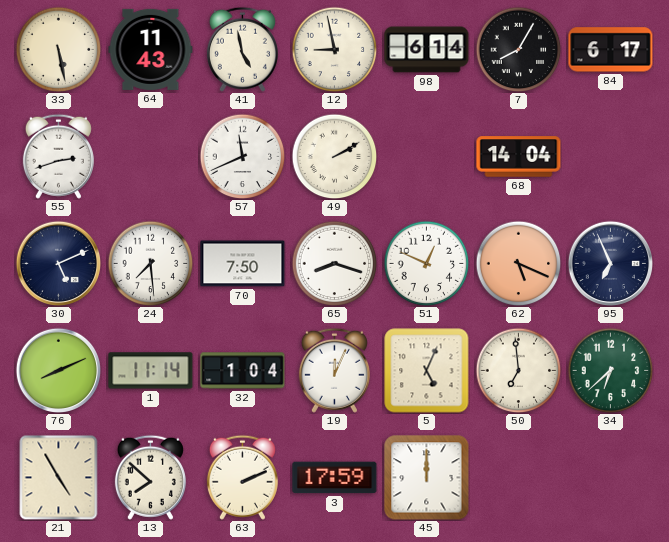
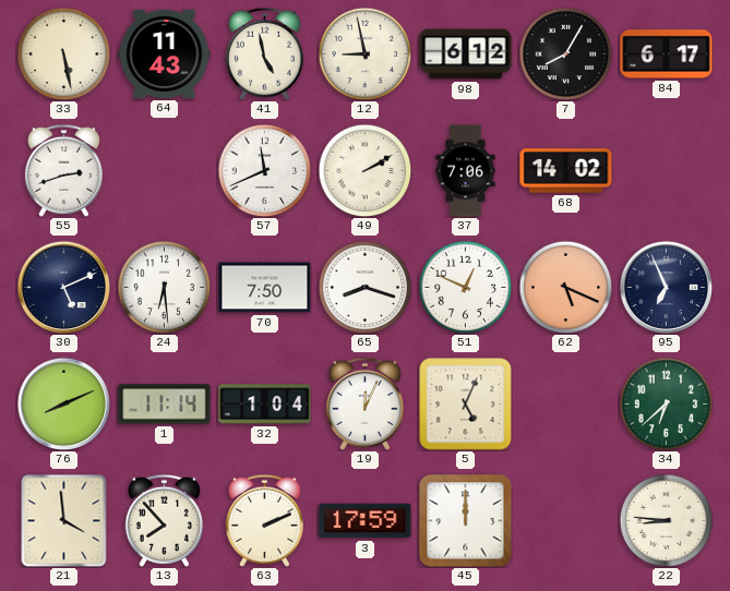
98: 6:14 -> 6:12 (466, 55)
37: none -> 7:06 (466, 171)
68: 14:04 -> 14:02 (566, 171)
24: 7:29 -> 6:29 (164, 287)
50: 6:59 -> none (518, 370)
21: 4:55 -> 3:59 (64, 520)
13: 7:52 -> 7:53 (164, 520)
22: none -> 8:46 (666, 520)
